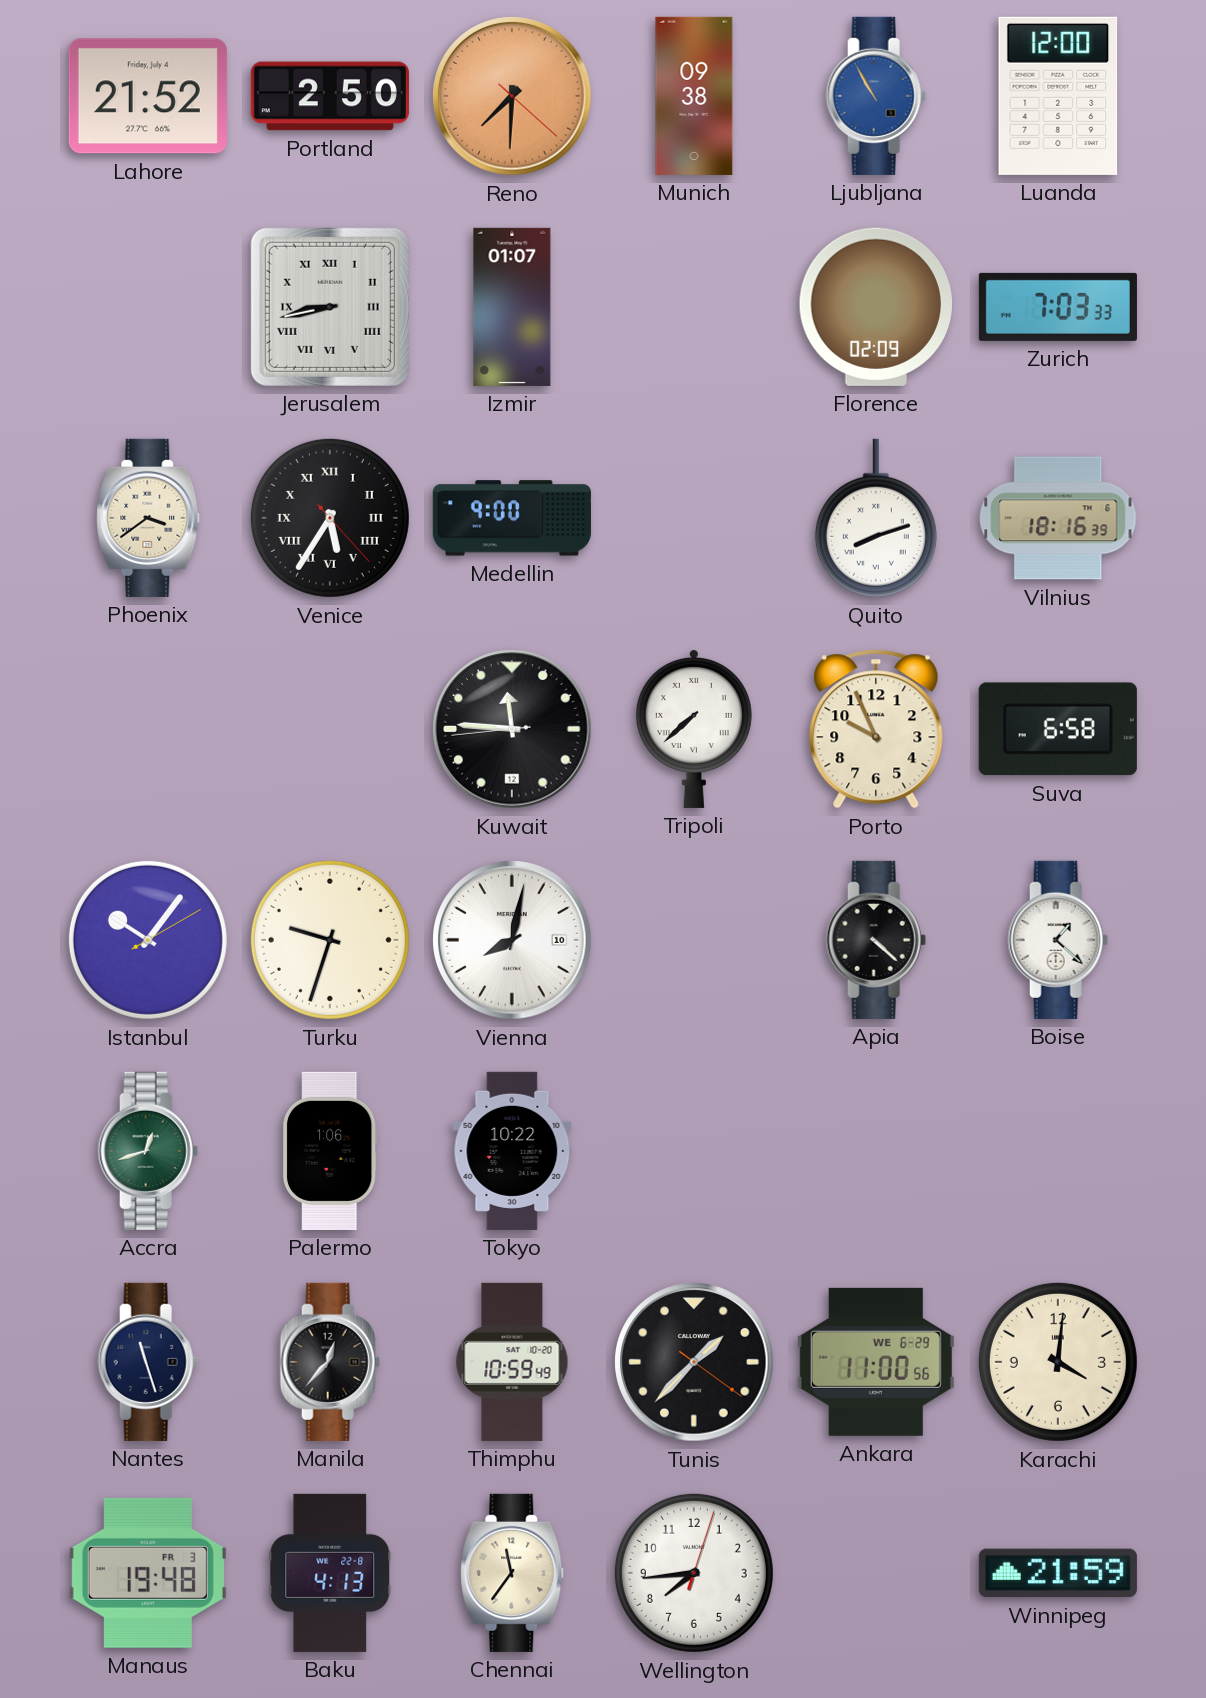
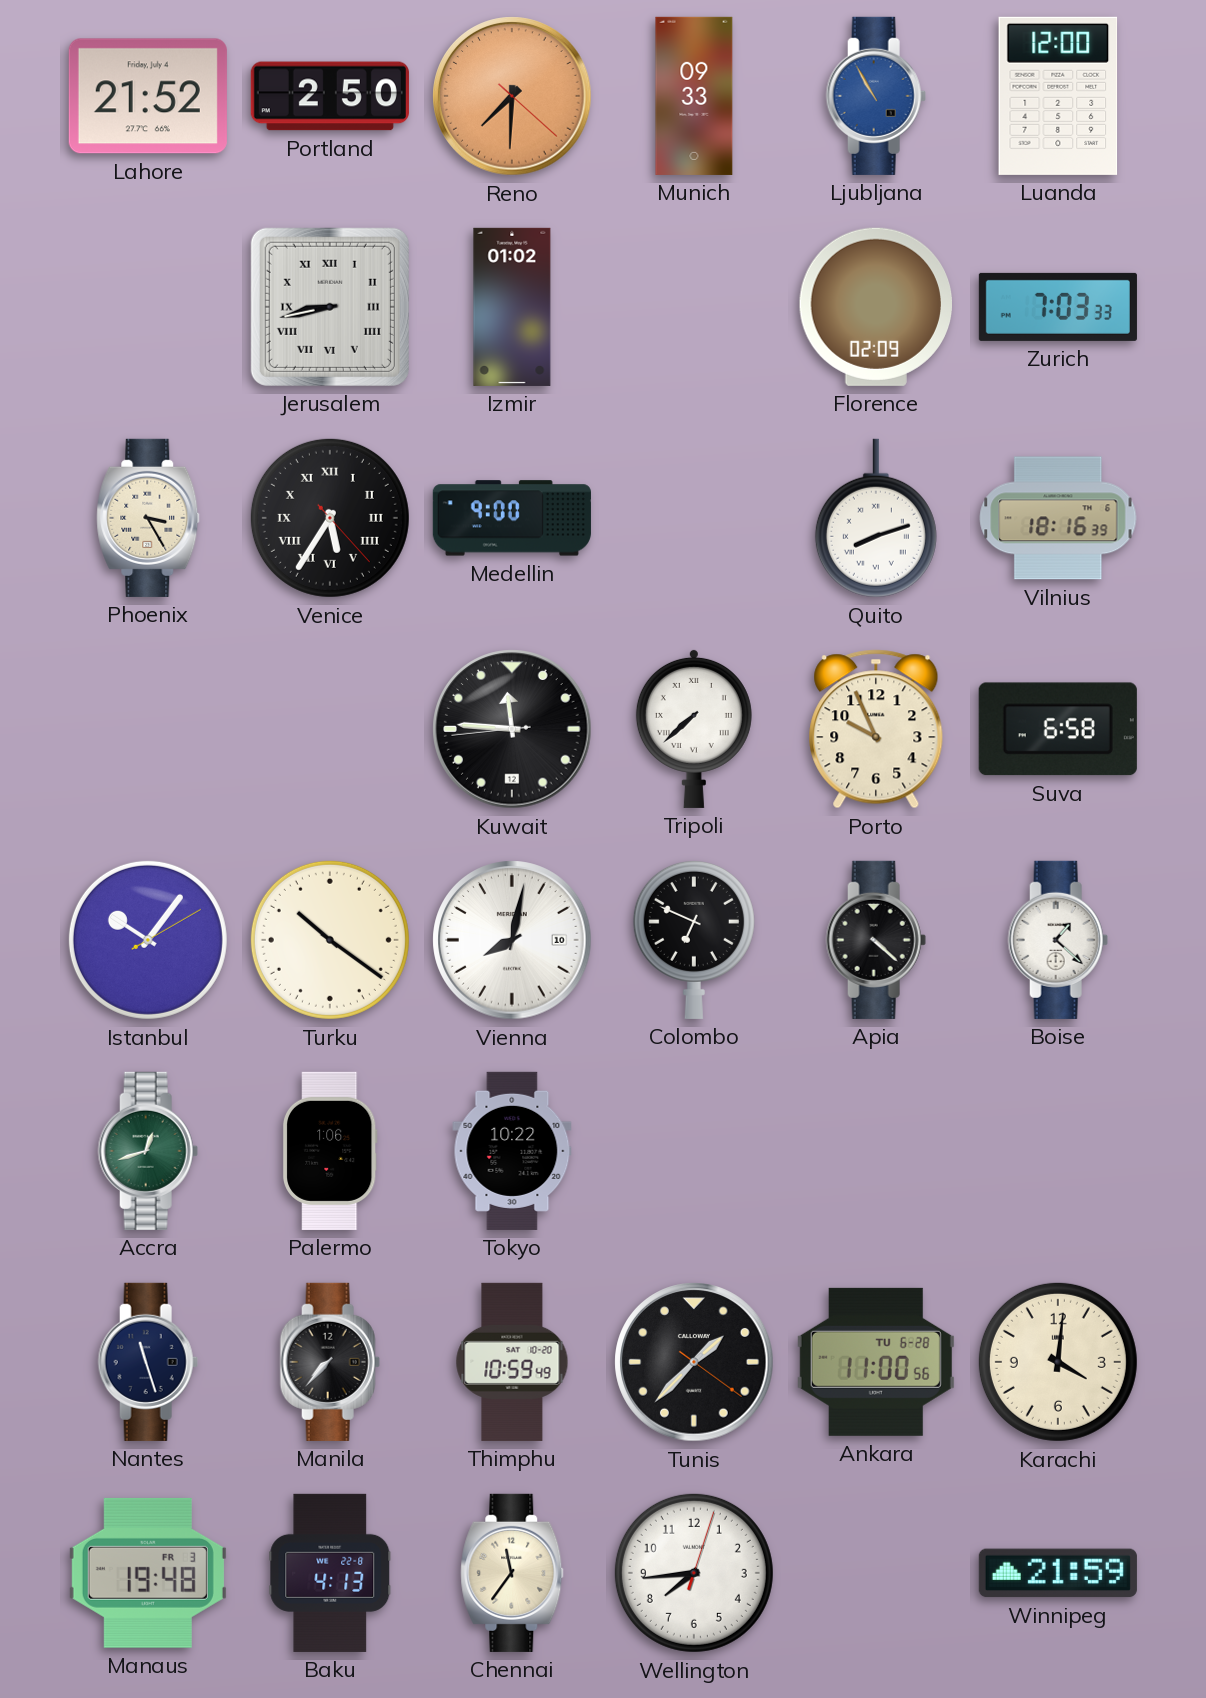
Munich: 09:38 -> 09:33 (694, 96)
Izmir: 01:07 -> 01:02 (512, 307)
Phoenix: 3:39 -> 3:25 (148, 518)
Turku: 9:33 -> 10:21 (330, 940)
Colombo: none -> 6:49 (694, 939)
Manila: 12:37 -> 7:37 (330, 1362)
Ankara date: WE 6-29 -> TU 6-28 (876, 1362)
